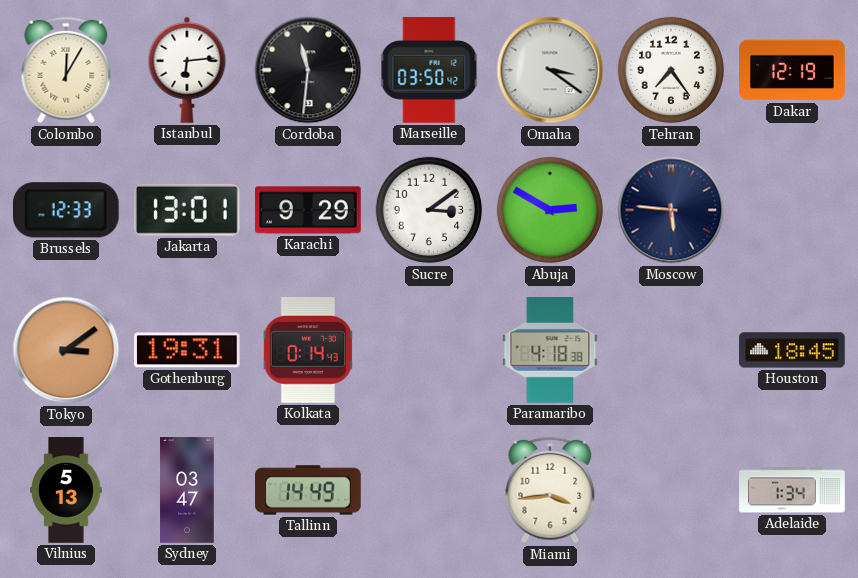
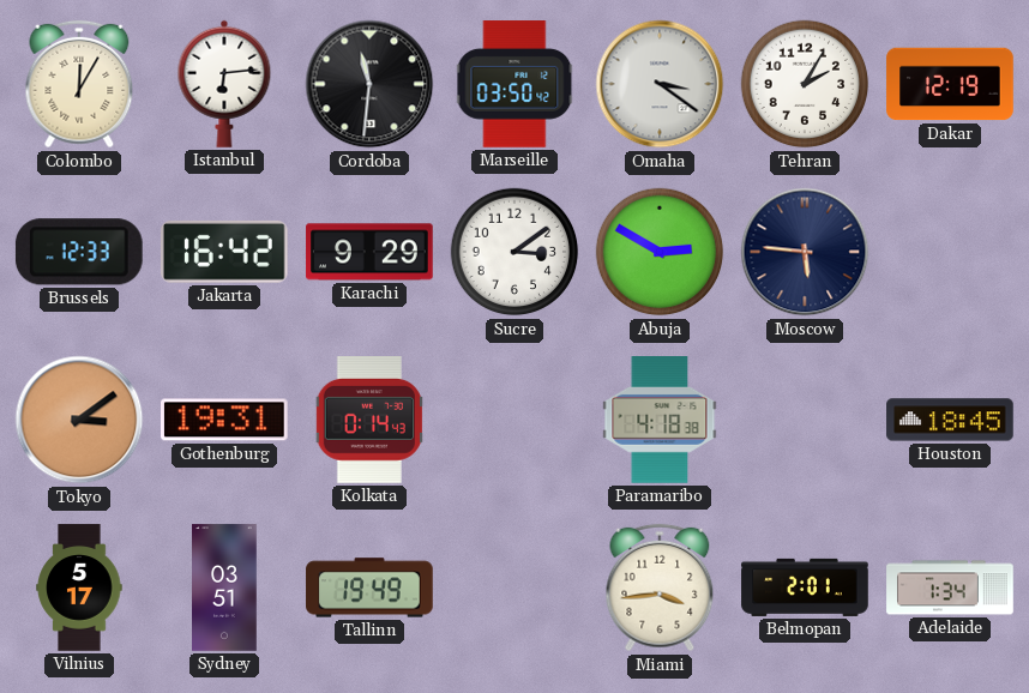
Tehran: 7:24 -> 2:05 (805, 84)
Jakarta: 13:01 -> 16:42 (224, 252)
Vilnius: 5:13 -> 5:17 (79, 587)
Sydney: 03:47 -> 03:51 (224, 587)
Tallinn: 14:49 -> 19:49 (369, 587)
Belmopan: none -> 2:01 (805, 587)
